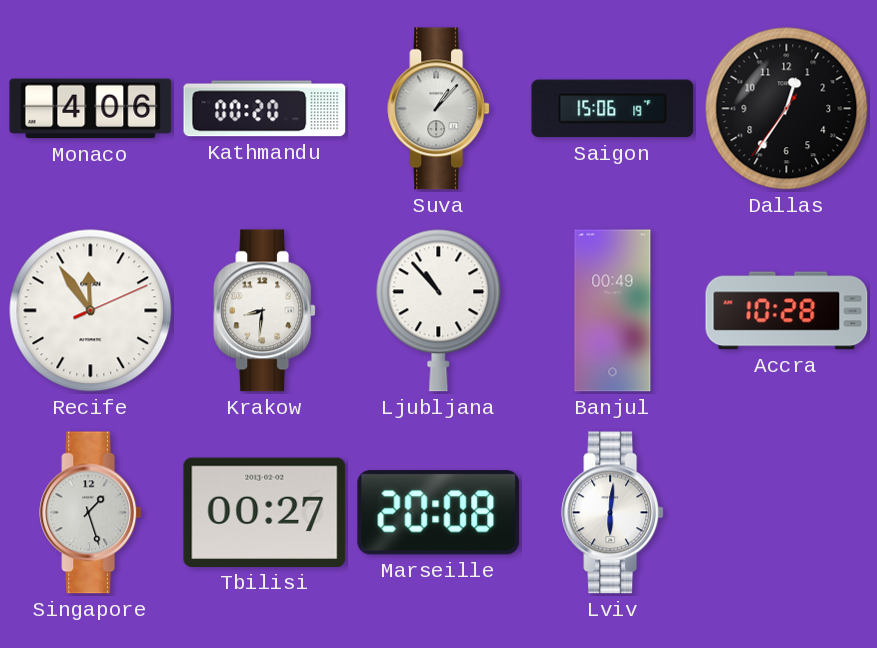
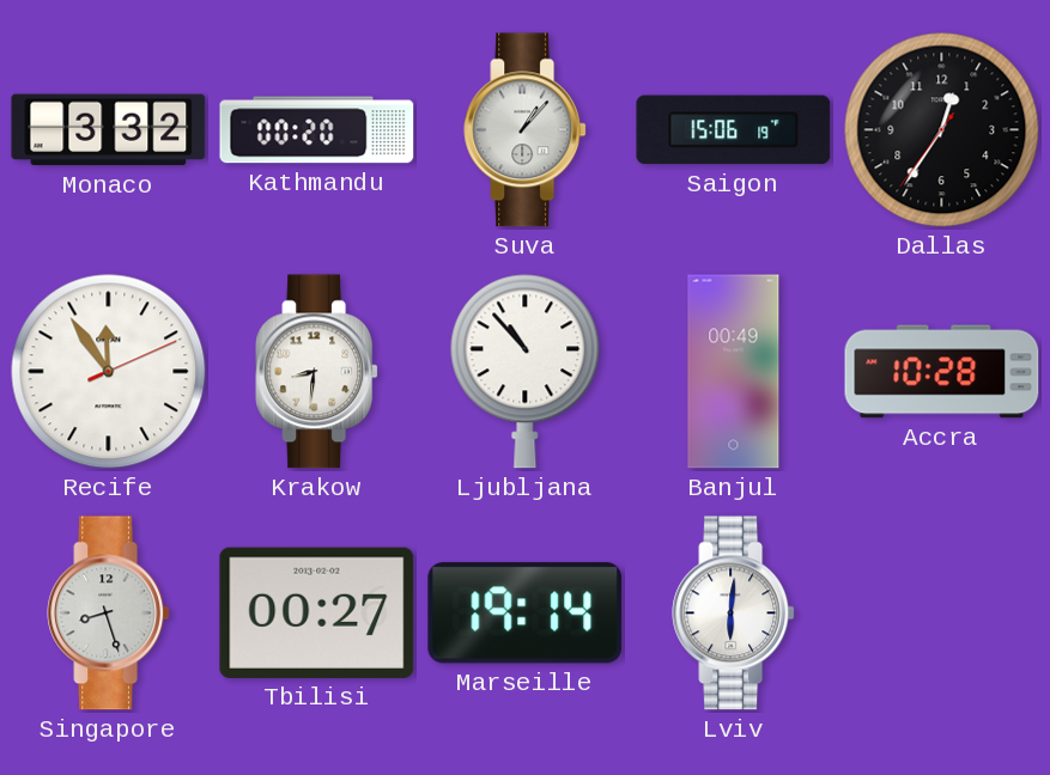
Monaco: 4:06 -> 3:32 (109, 130)
Singapore: 1:27 -> 8:27 (109, 614)
Marseille: 20:08 -> 19:14 (526, 614)
